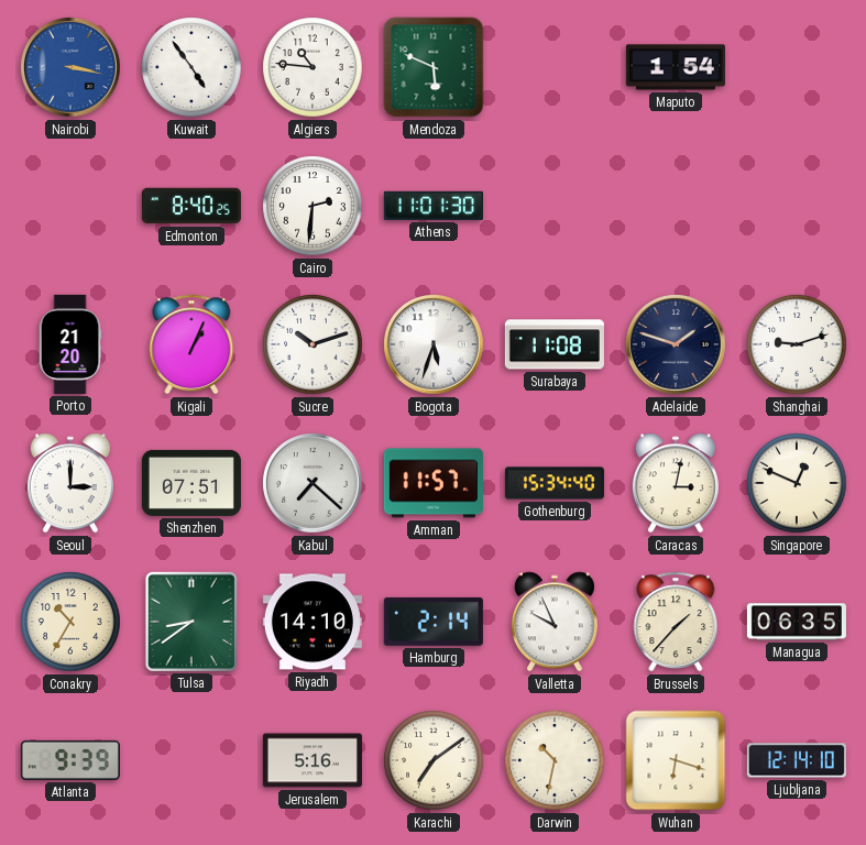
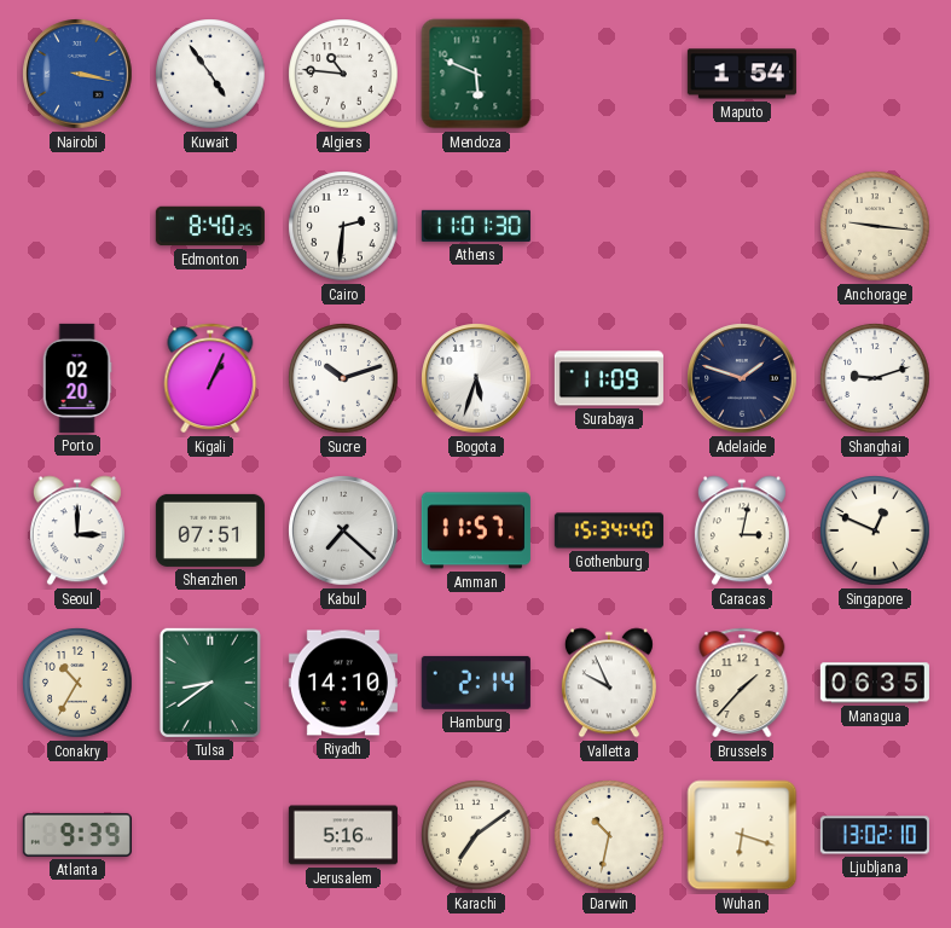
Anchorage: none -> 9:16 (875, 226)
Porto: 21:20 -> 02:20 (77, 378)
Surabaya: 11:08 -> 11:09 (609, 378)
Ljubljana: 12:14 -> 13:02 (875, 835)
